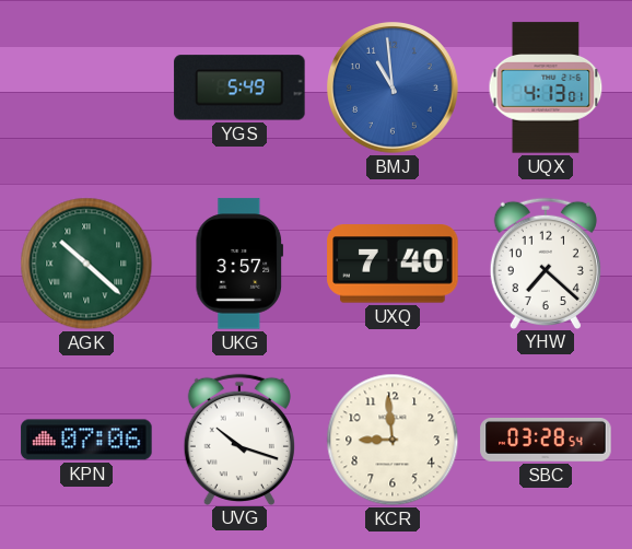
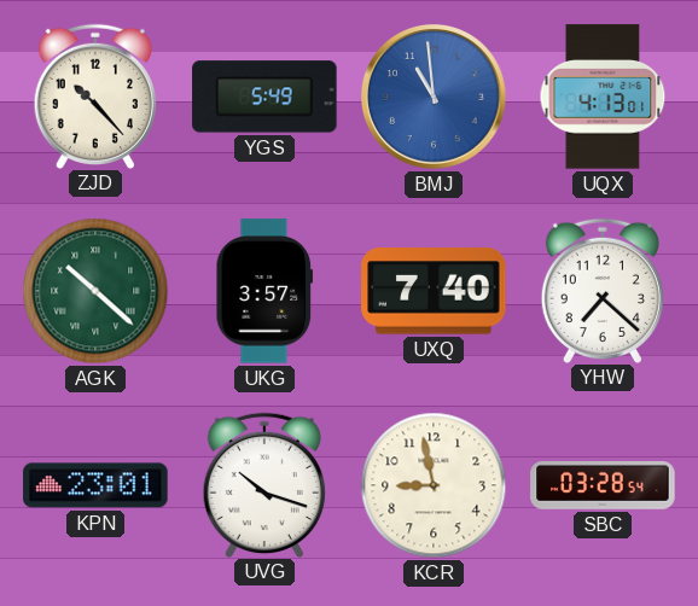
ZJD: none -> 10:23 (95, 95)
KPN: 07:06 -> 23:01 (95, 485)
KCR: 8:59 -> 8:58 (434, 485)
